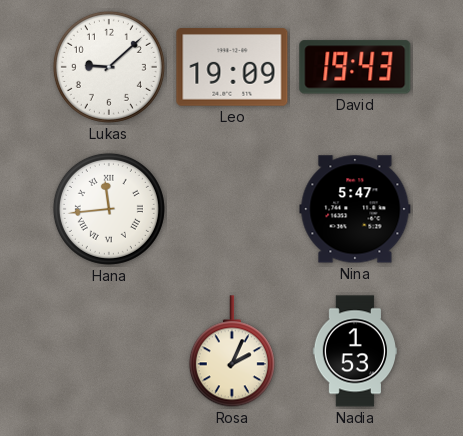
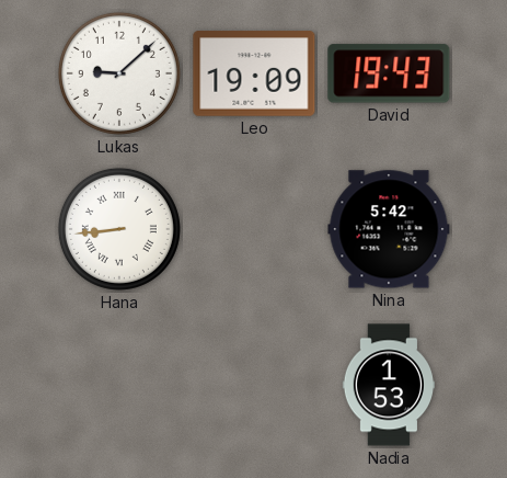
Hana: 11:44 -> 8:44 (119, 229)
Nina: 5:47 -> 5:42 (389, 229)
Rosa: 2:04 -> none (232, 352)
